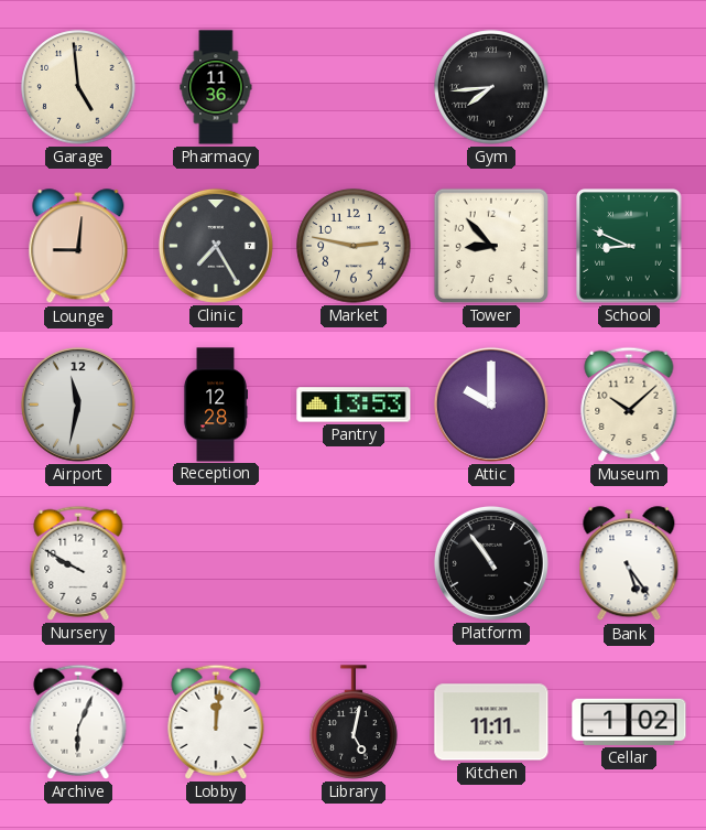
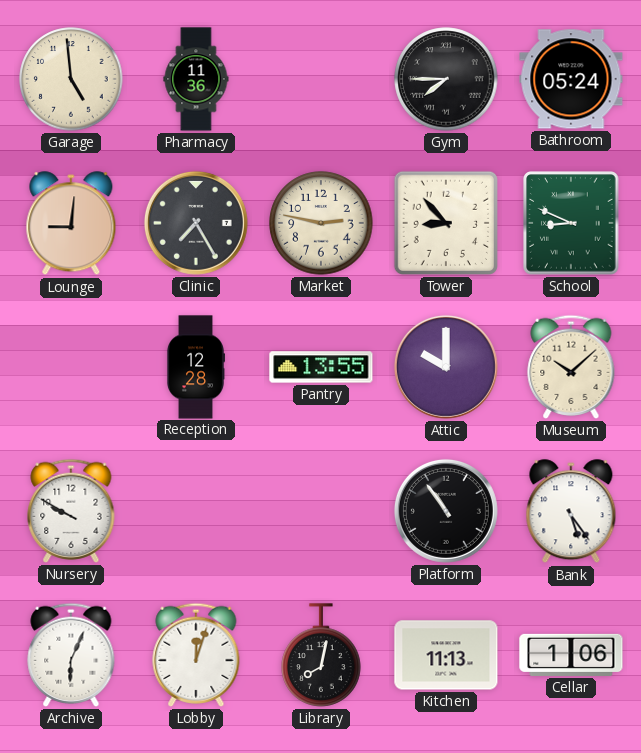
Gym: 7:44 -> 7:45 (446, 79)
Bathroom: none -> 05:24 (571, 79)
Airport: 11:32 -> none (78, 405)
Pantry: 13:53 -> 13:55 (321, 367)
Lobby: 12:01 -> 12:03 (196, 655)
Library: 5:02 -> 8:02 (321, 655)
Kitchen: 11:11 -> 11:13 (446, 655)
Cellar: 1:02 -> 1:06 (571, 655)
